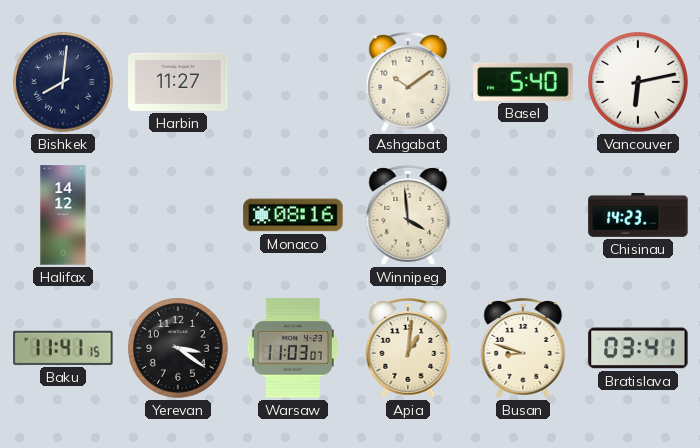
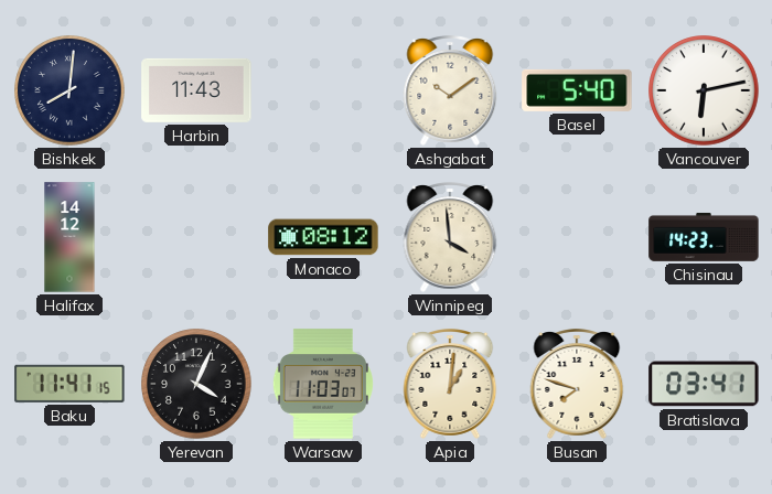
Harbin: 11:27 -> 11:43 (196, 90)
Monaco: 08:16 -> 08:12 (323, 237)
Yerevan: 3:21 -> 4:04 (196, 384)
Busan: 8:48 -> 7:48 (577, 385)
